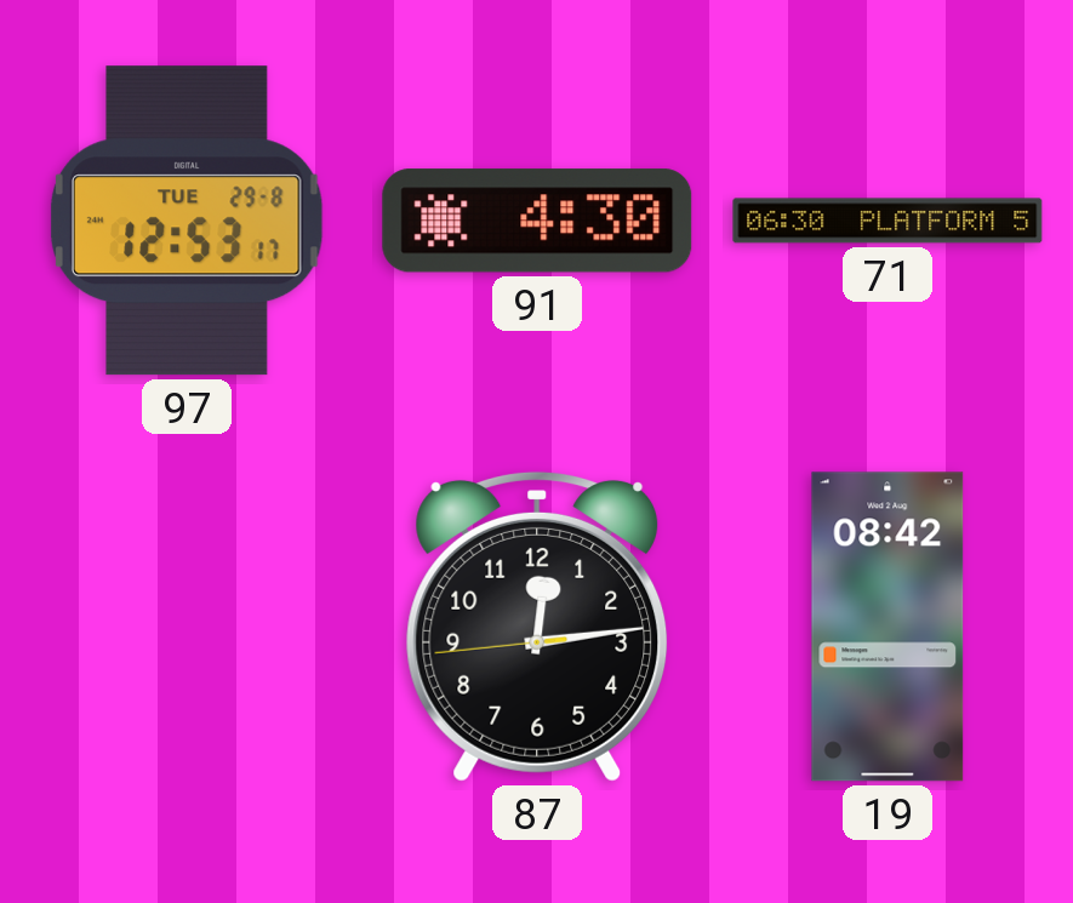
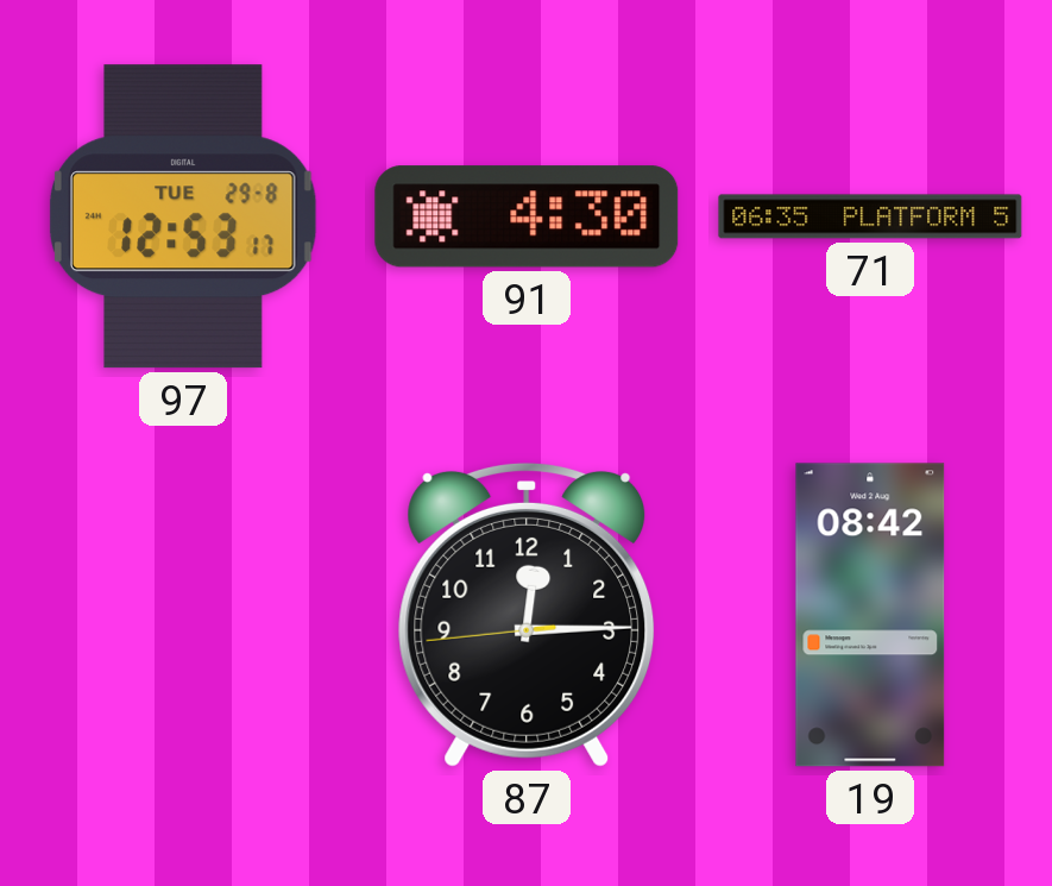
71: 06:30 -> 06:35 (870, 216)
87: 12:13 -> 12:14 (527, 615)
